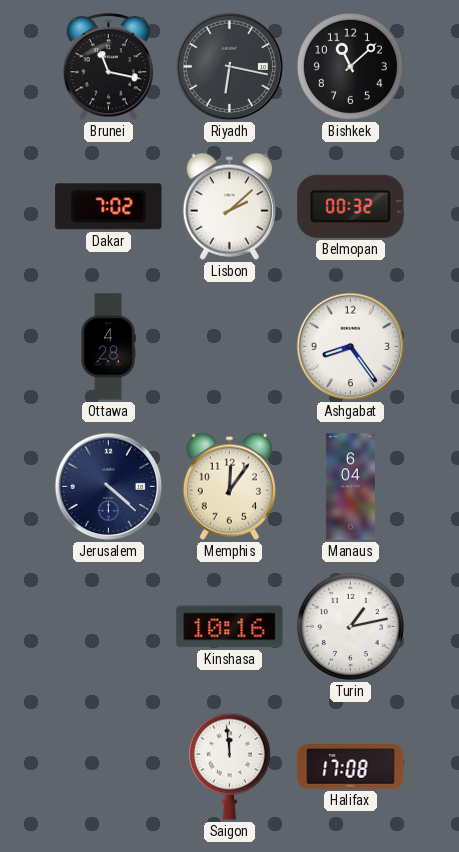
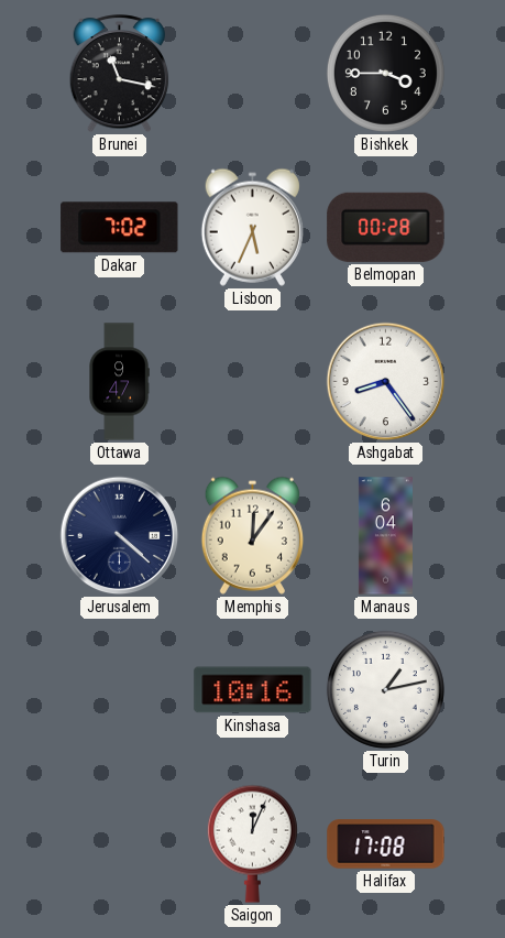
Riyadh: 6:17 -> none (230, 67)
Bishkek: 11:08 -> 3:45 (385, 73)
Lisbon: 2:08 -> 5:34 (252, 227)
Belmopan: 00:32 -> 00:28 (386, 227)
Ottawa: 4:28 -> 9:47 (119, 382)
Saigon: 11:59 -> 12:04 (252, 843)
